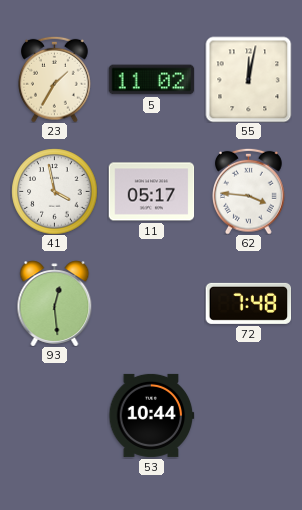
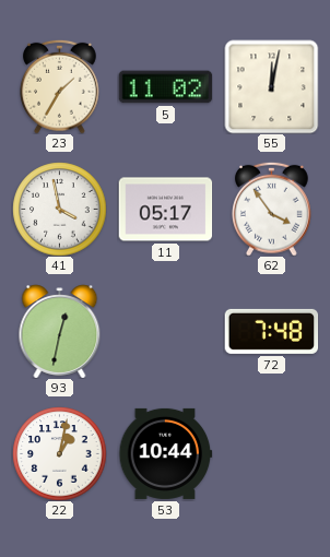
62: 3:46 -> 3:54 (272, 209)
93: 12:29 -> 12:32 (60, 331)
22: none -> 1:02 (59, 453)
